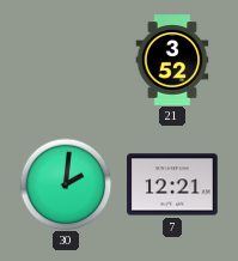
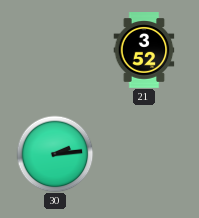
30: 2:01 -> 2:14 (55, 154)
7: 12:21 -> none (172, 184)
